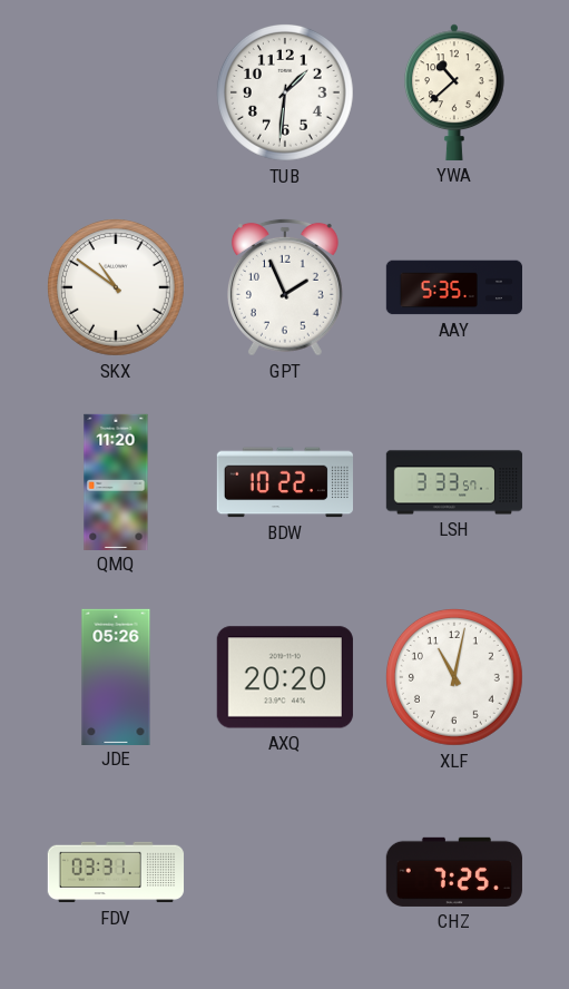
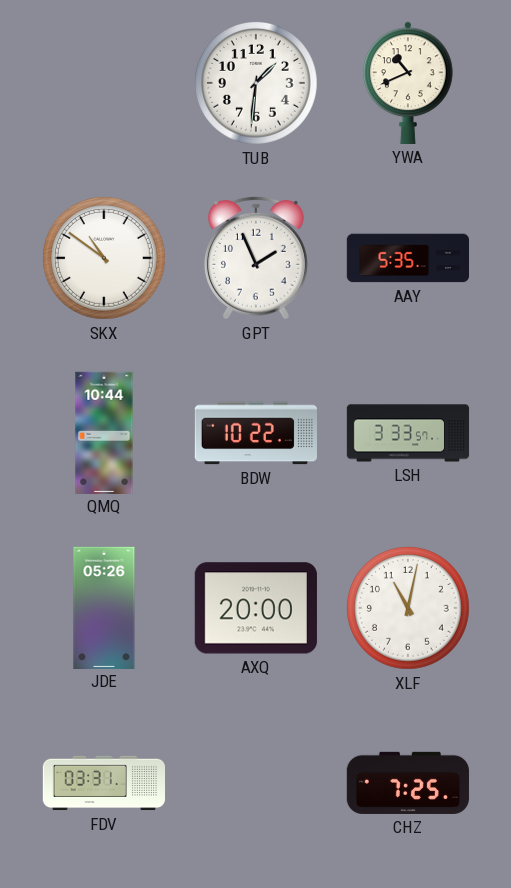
YWA: 10:38 -> 10:41 (409, 83)
QMQ: 11:20 -> 10:44 (104, 432)
AXQ: 20:20 -> 20:00 (256, 608)
